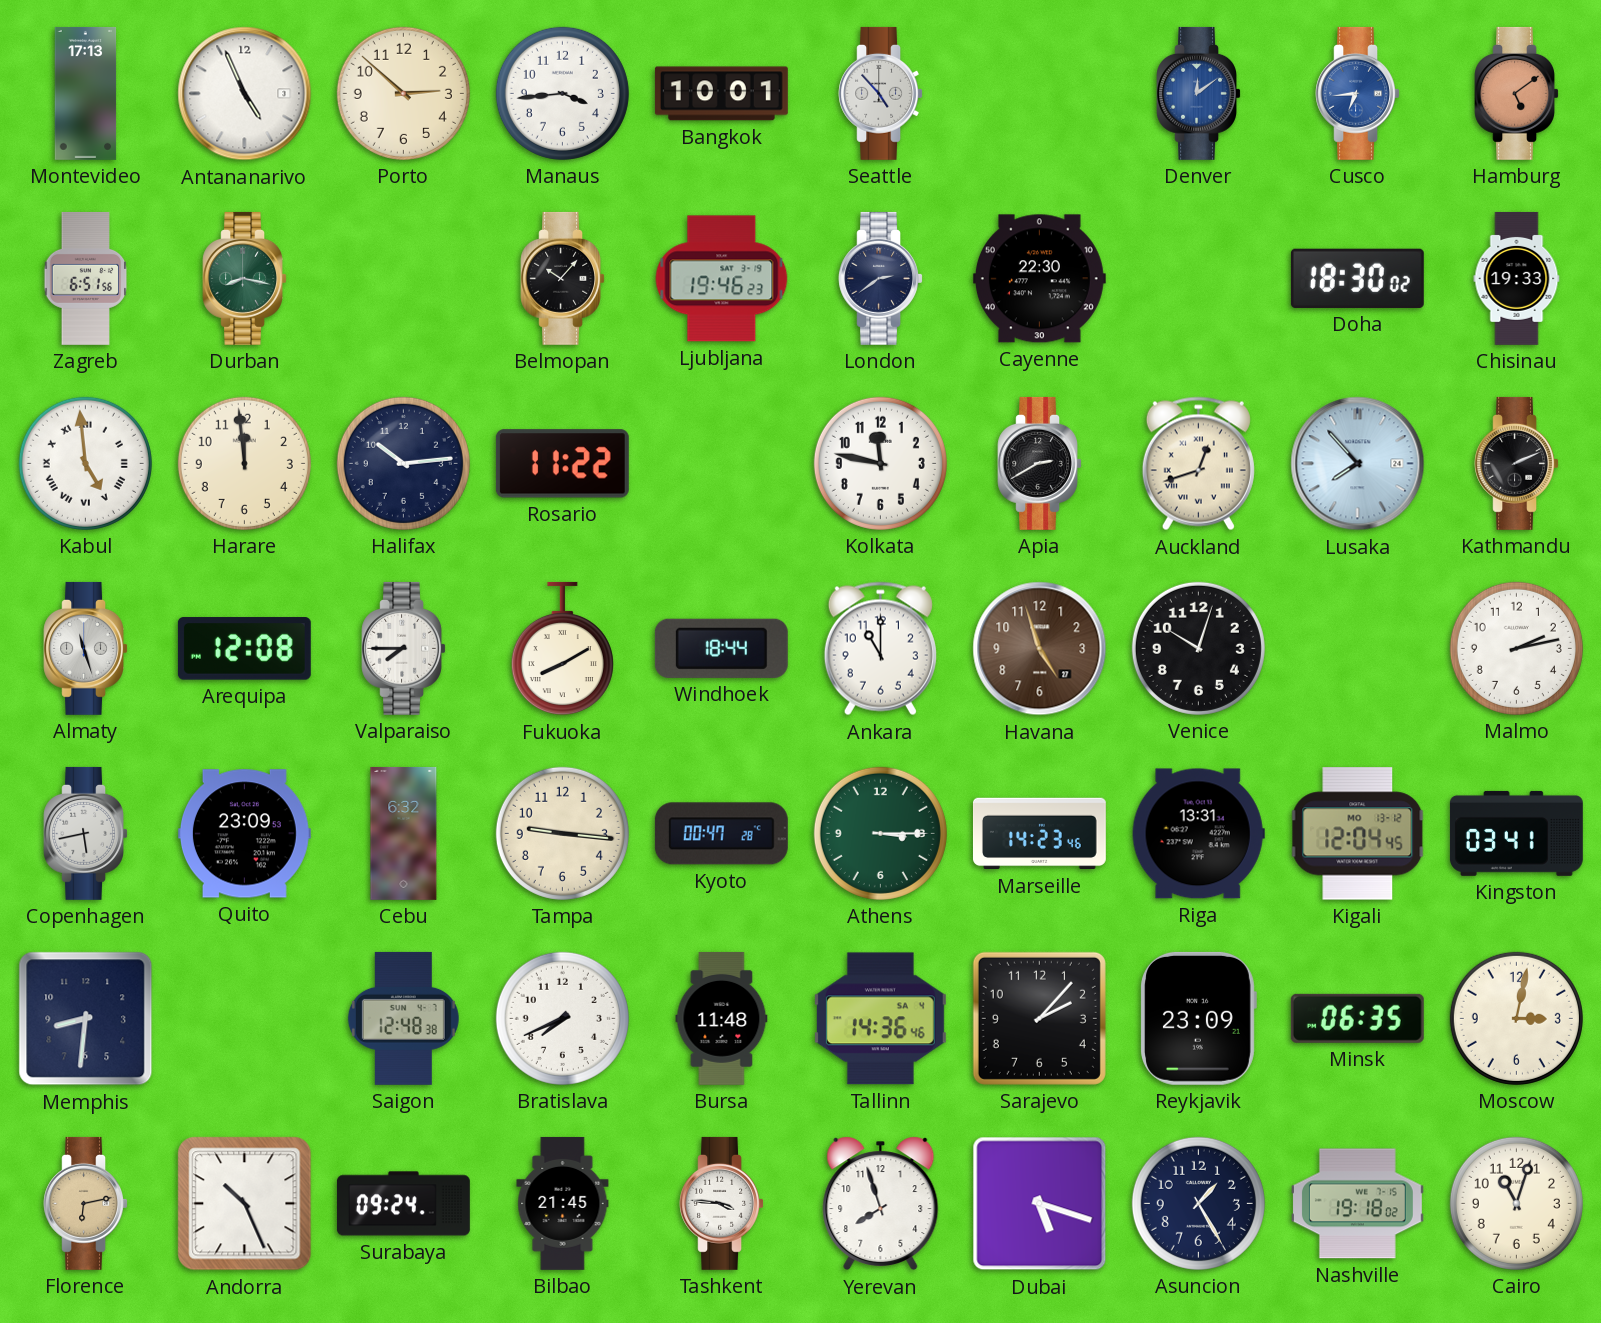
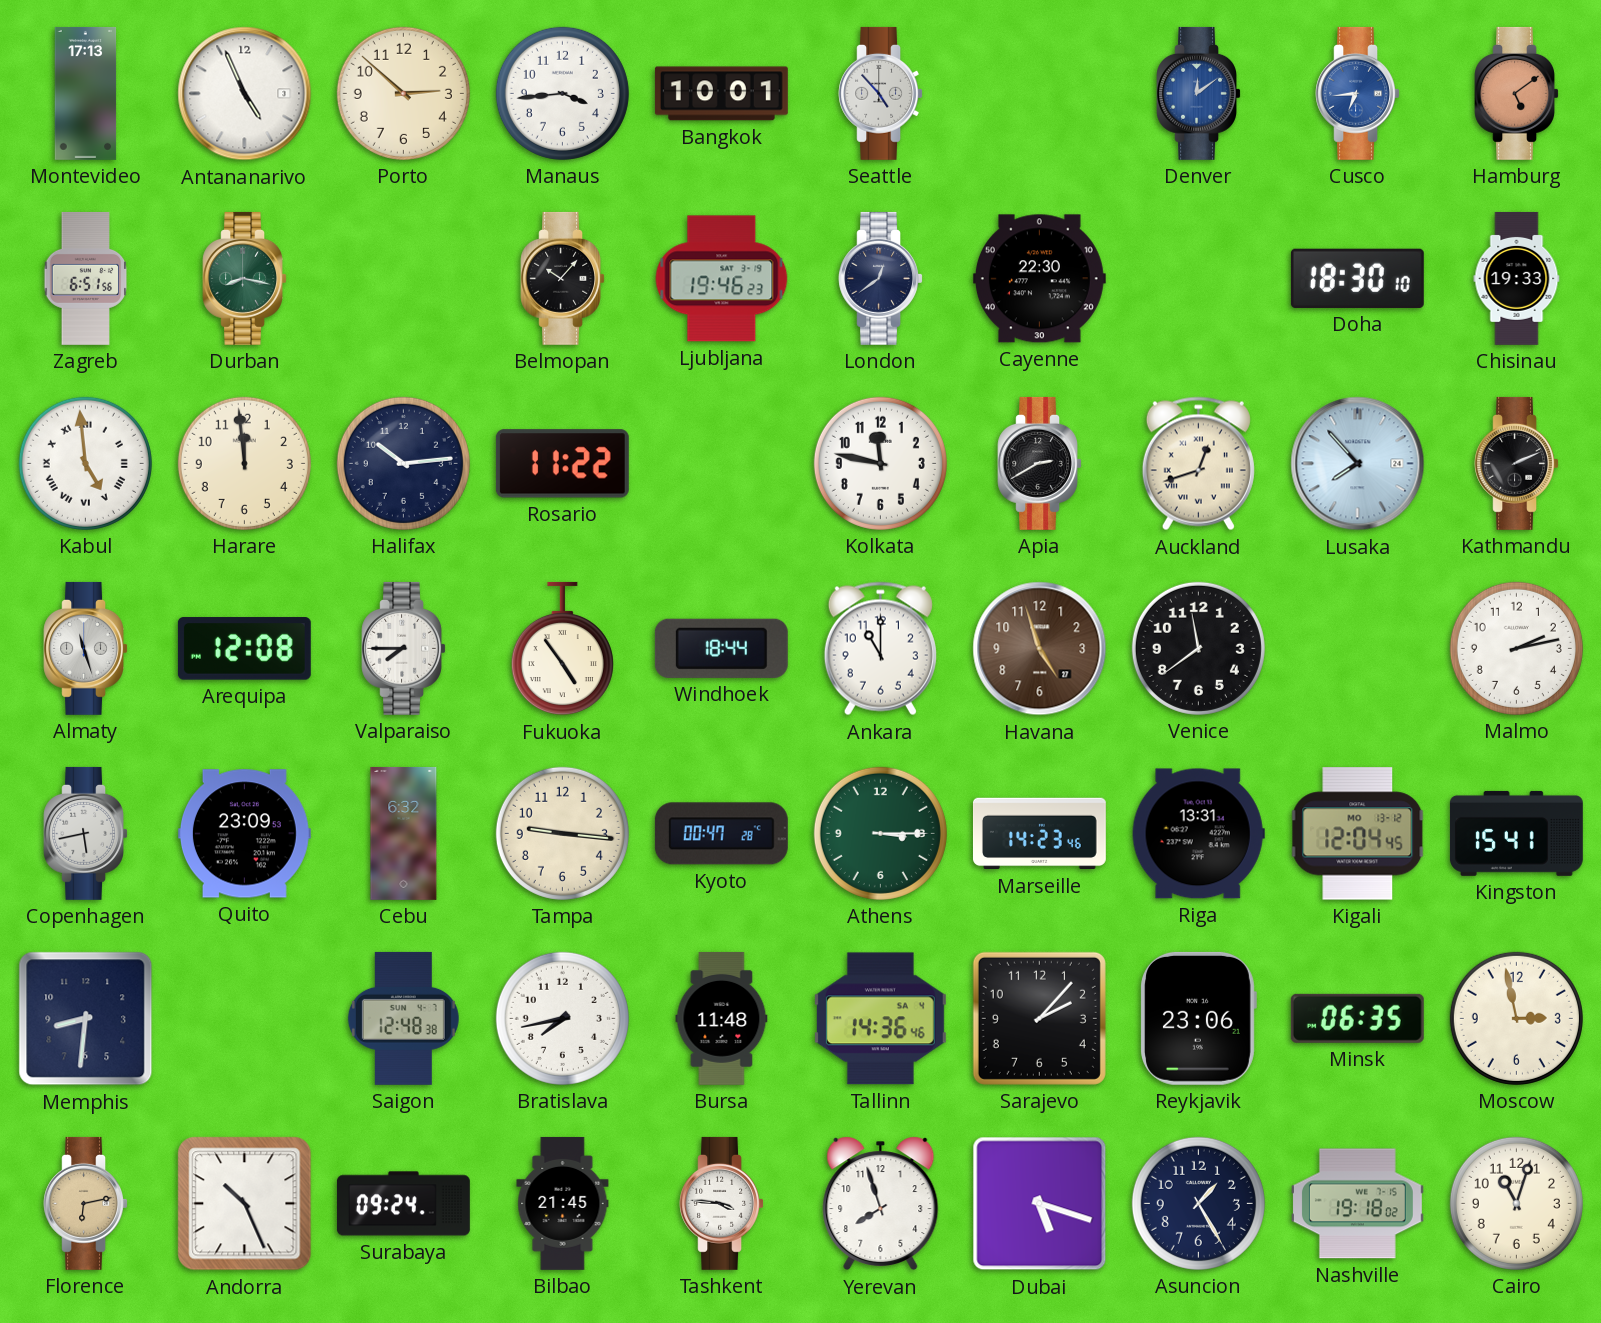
London: 2:39 -> 12:39 (880, 278)
Doha: 18:30:02 -> 18:30:10 (1357, 278)
Fukuoka: 8:10 -> 4:54 (562, 649)
Venice: 10:03 -> 11:39 (1198, 648)
Kingston: 03:41 -> 15:41 (1516, 833)
Bratislava: 7:41 -> 7:43 (562, 1018)
Reykjavik: 23:09 -> 23:06 (1198, 1018)
Moscow: 3:02 -> 2:58 (1516, 1018)
